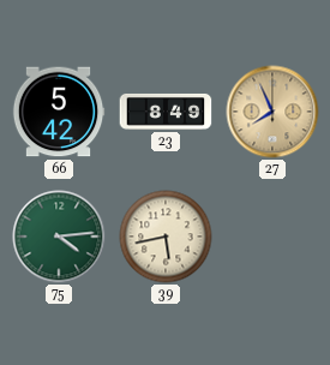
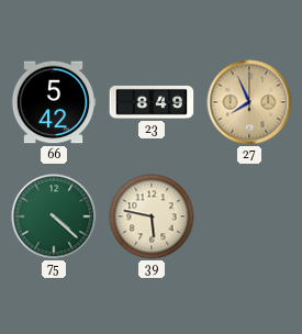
75: 4:14 -> 4:22 (54, 216)
39: 5:43 -> 5:47 (152, 216)
